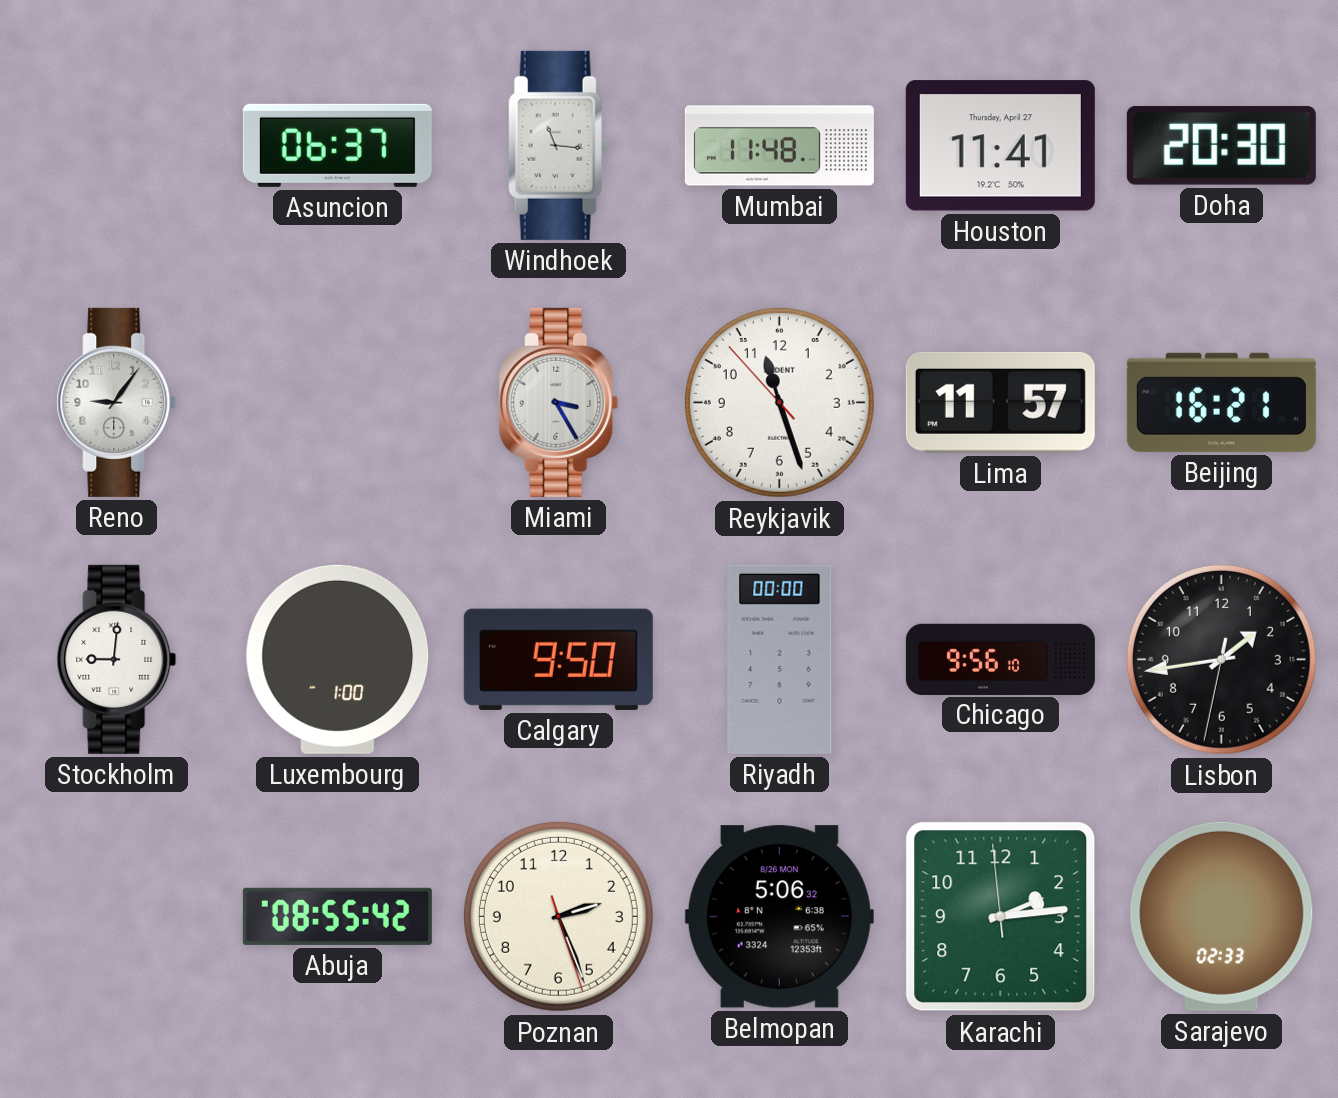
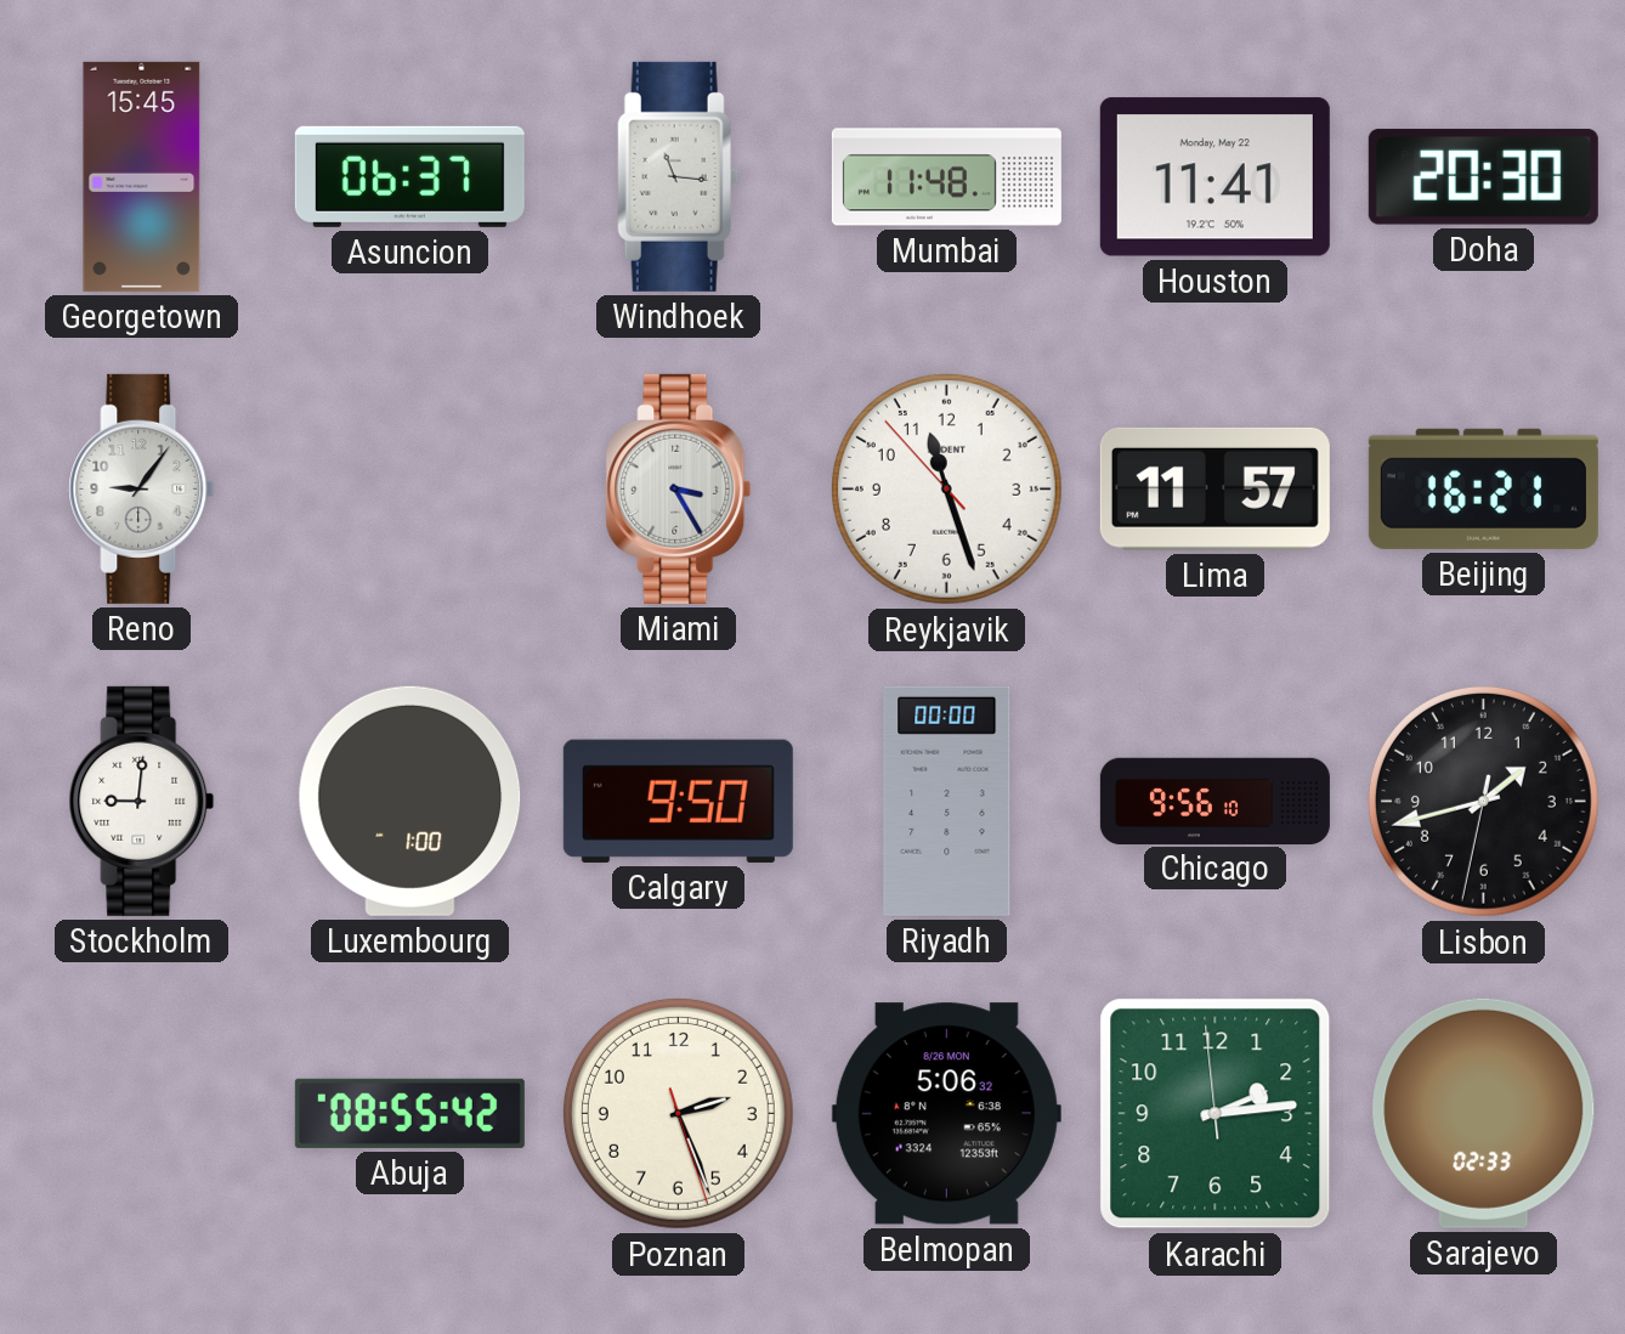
Georgetown: none -> 15:45 (142, 176)
Houston date: Thursday, April 27 -> Monday, May 22 (1214, 177)
Lisbon: 1:43 -> 1:42 (1483, 801)
